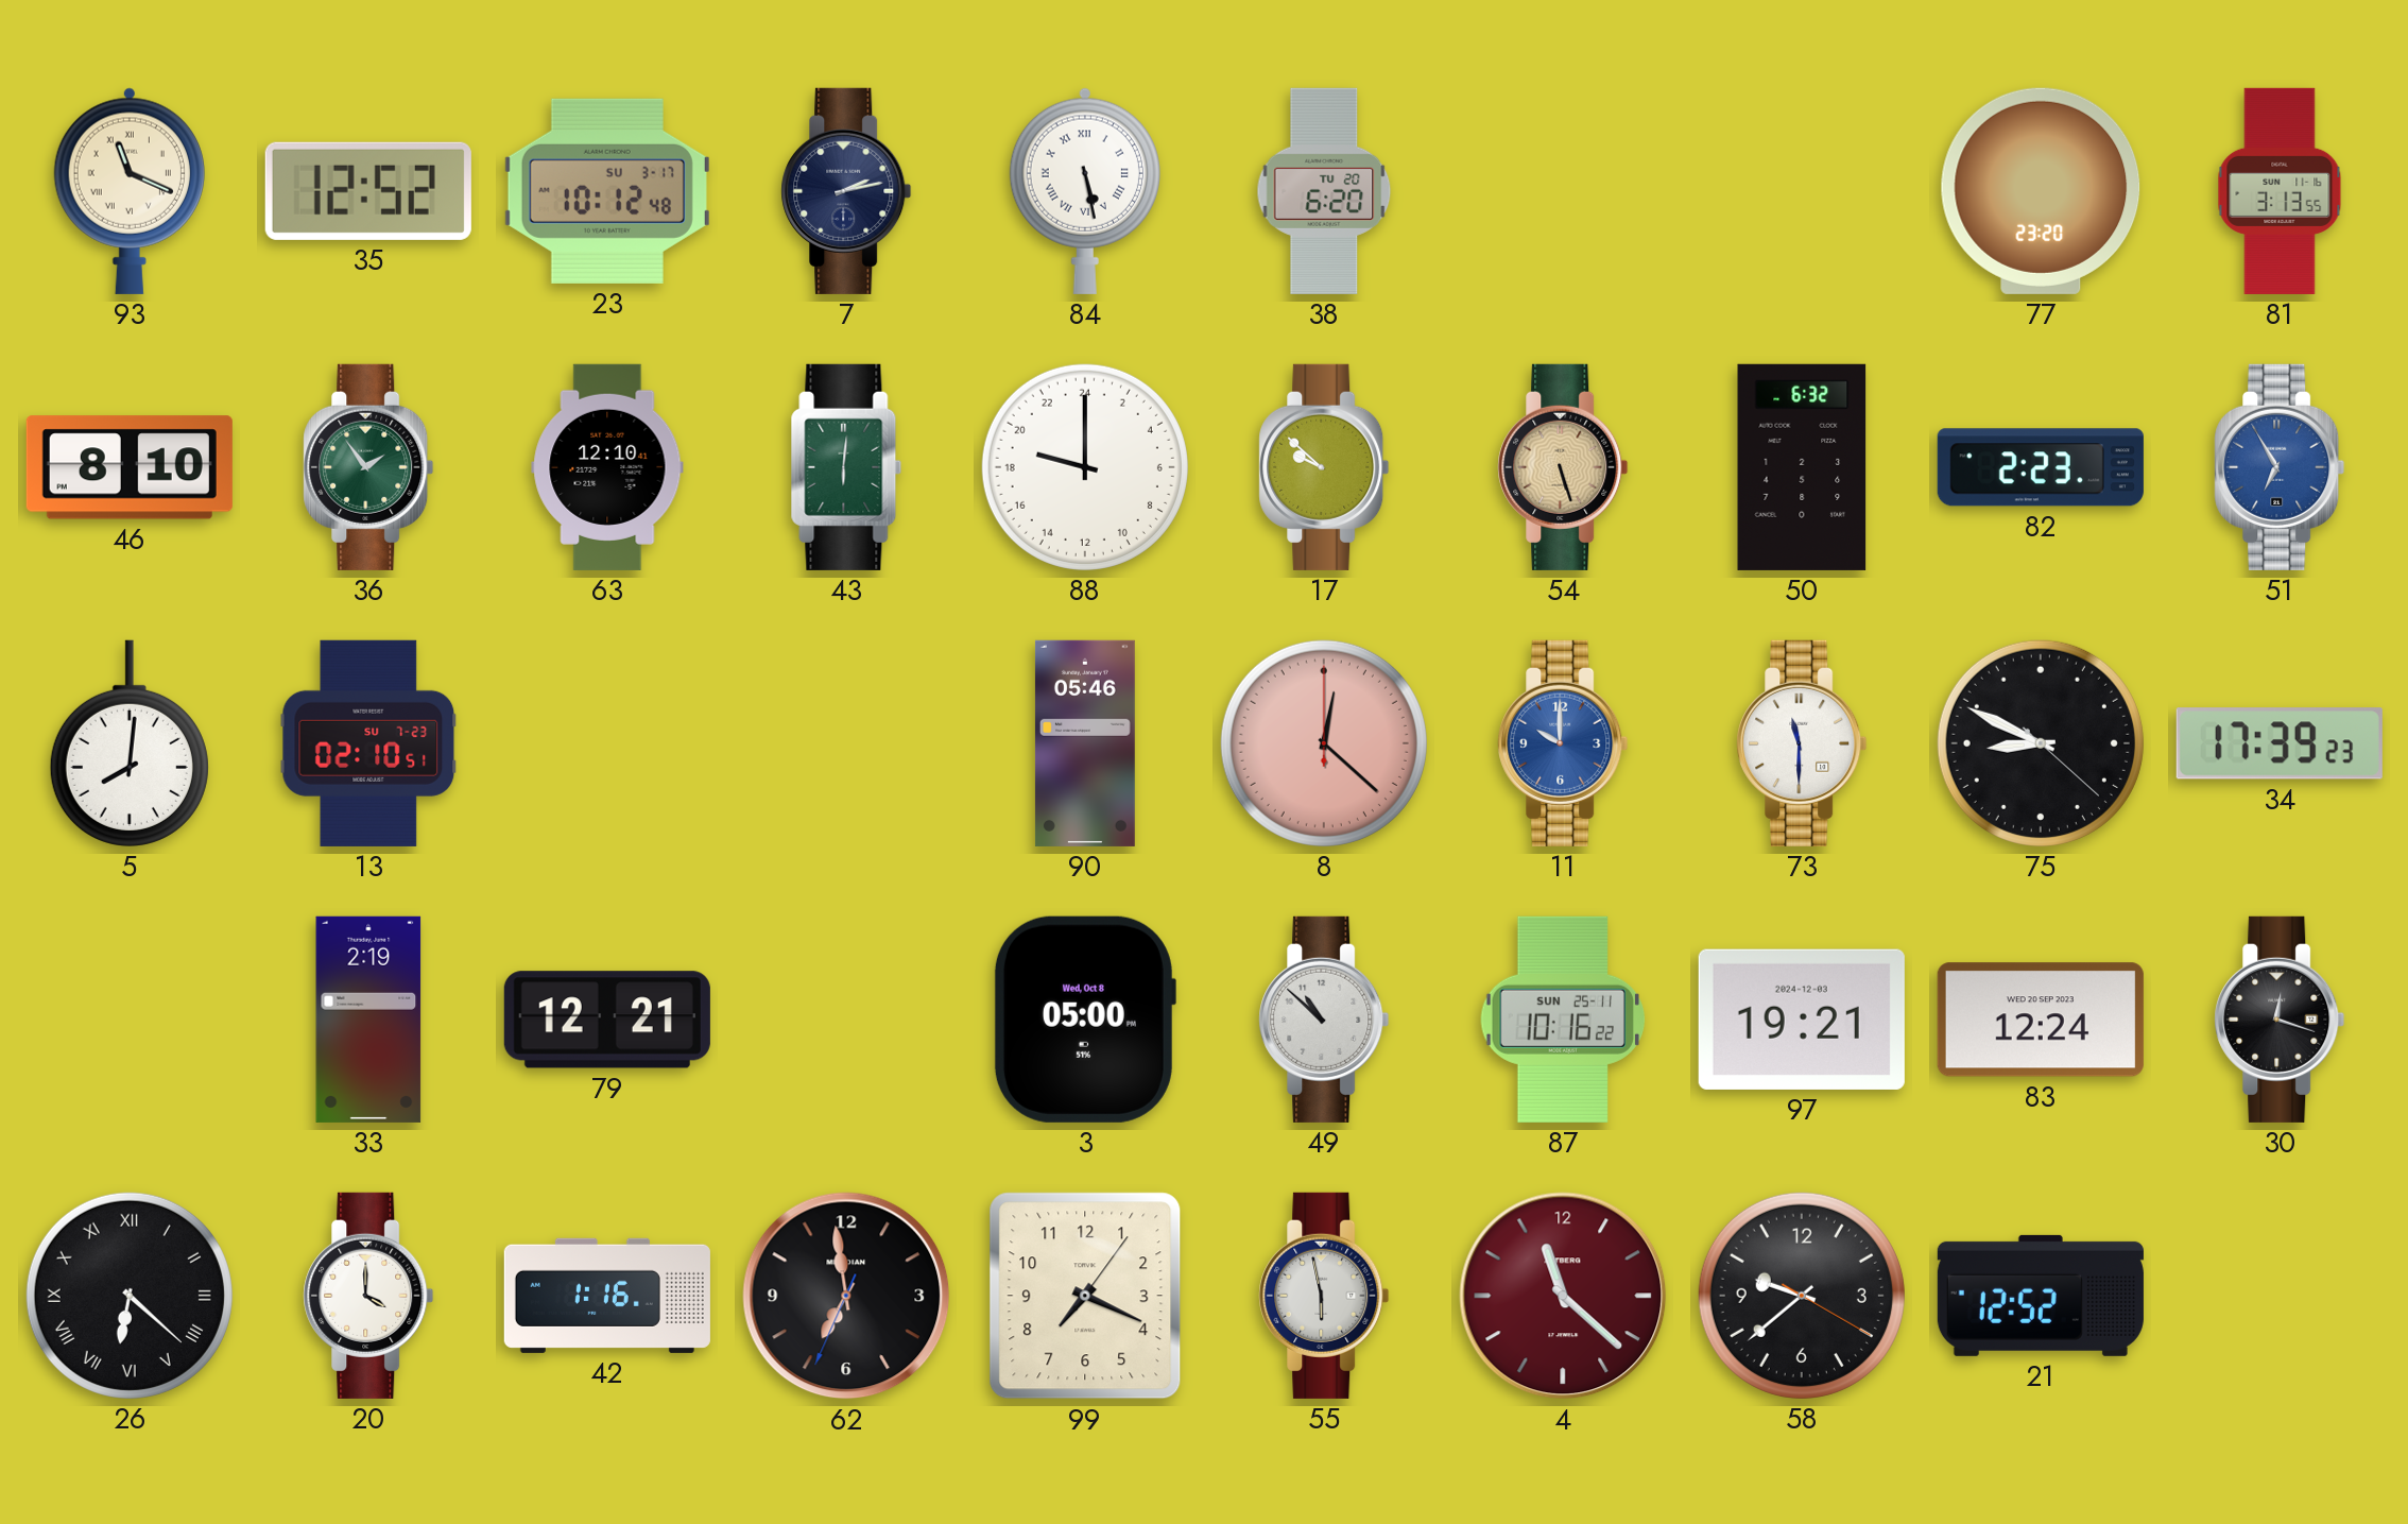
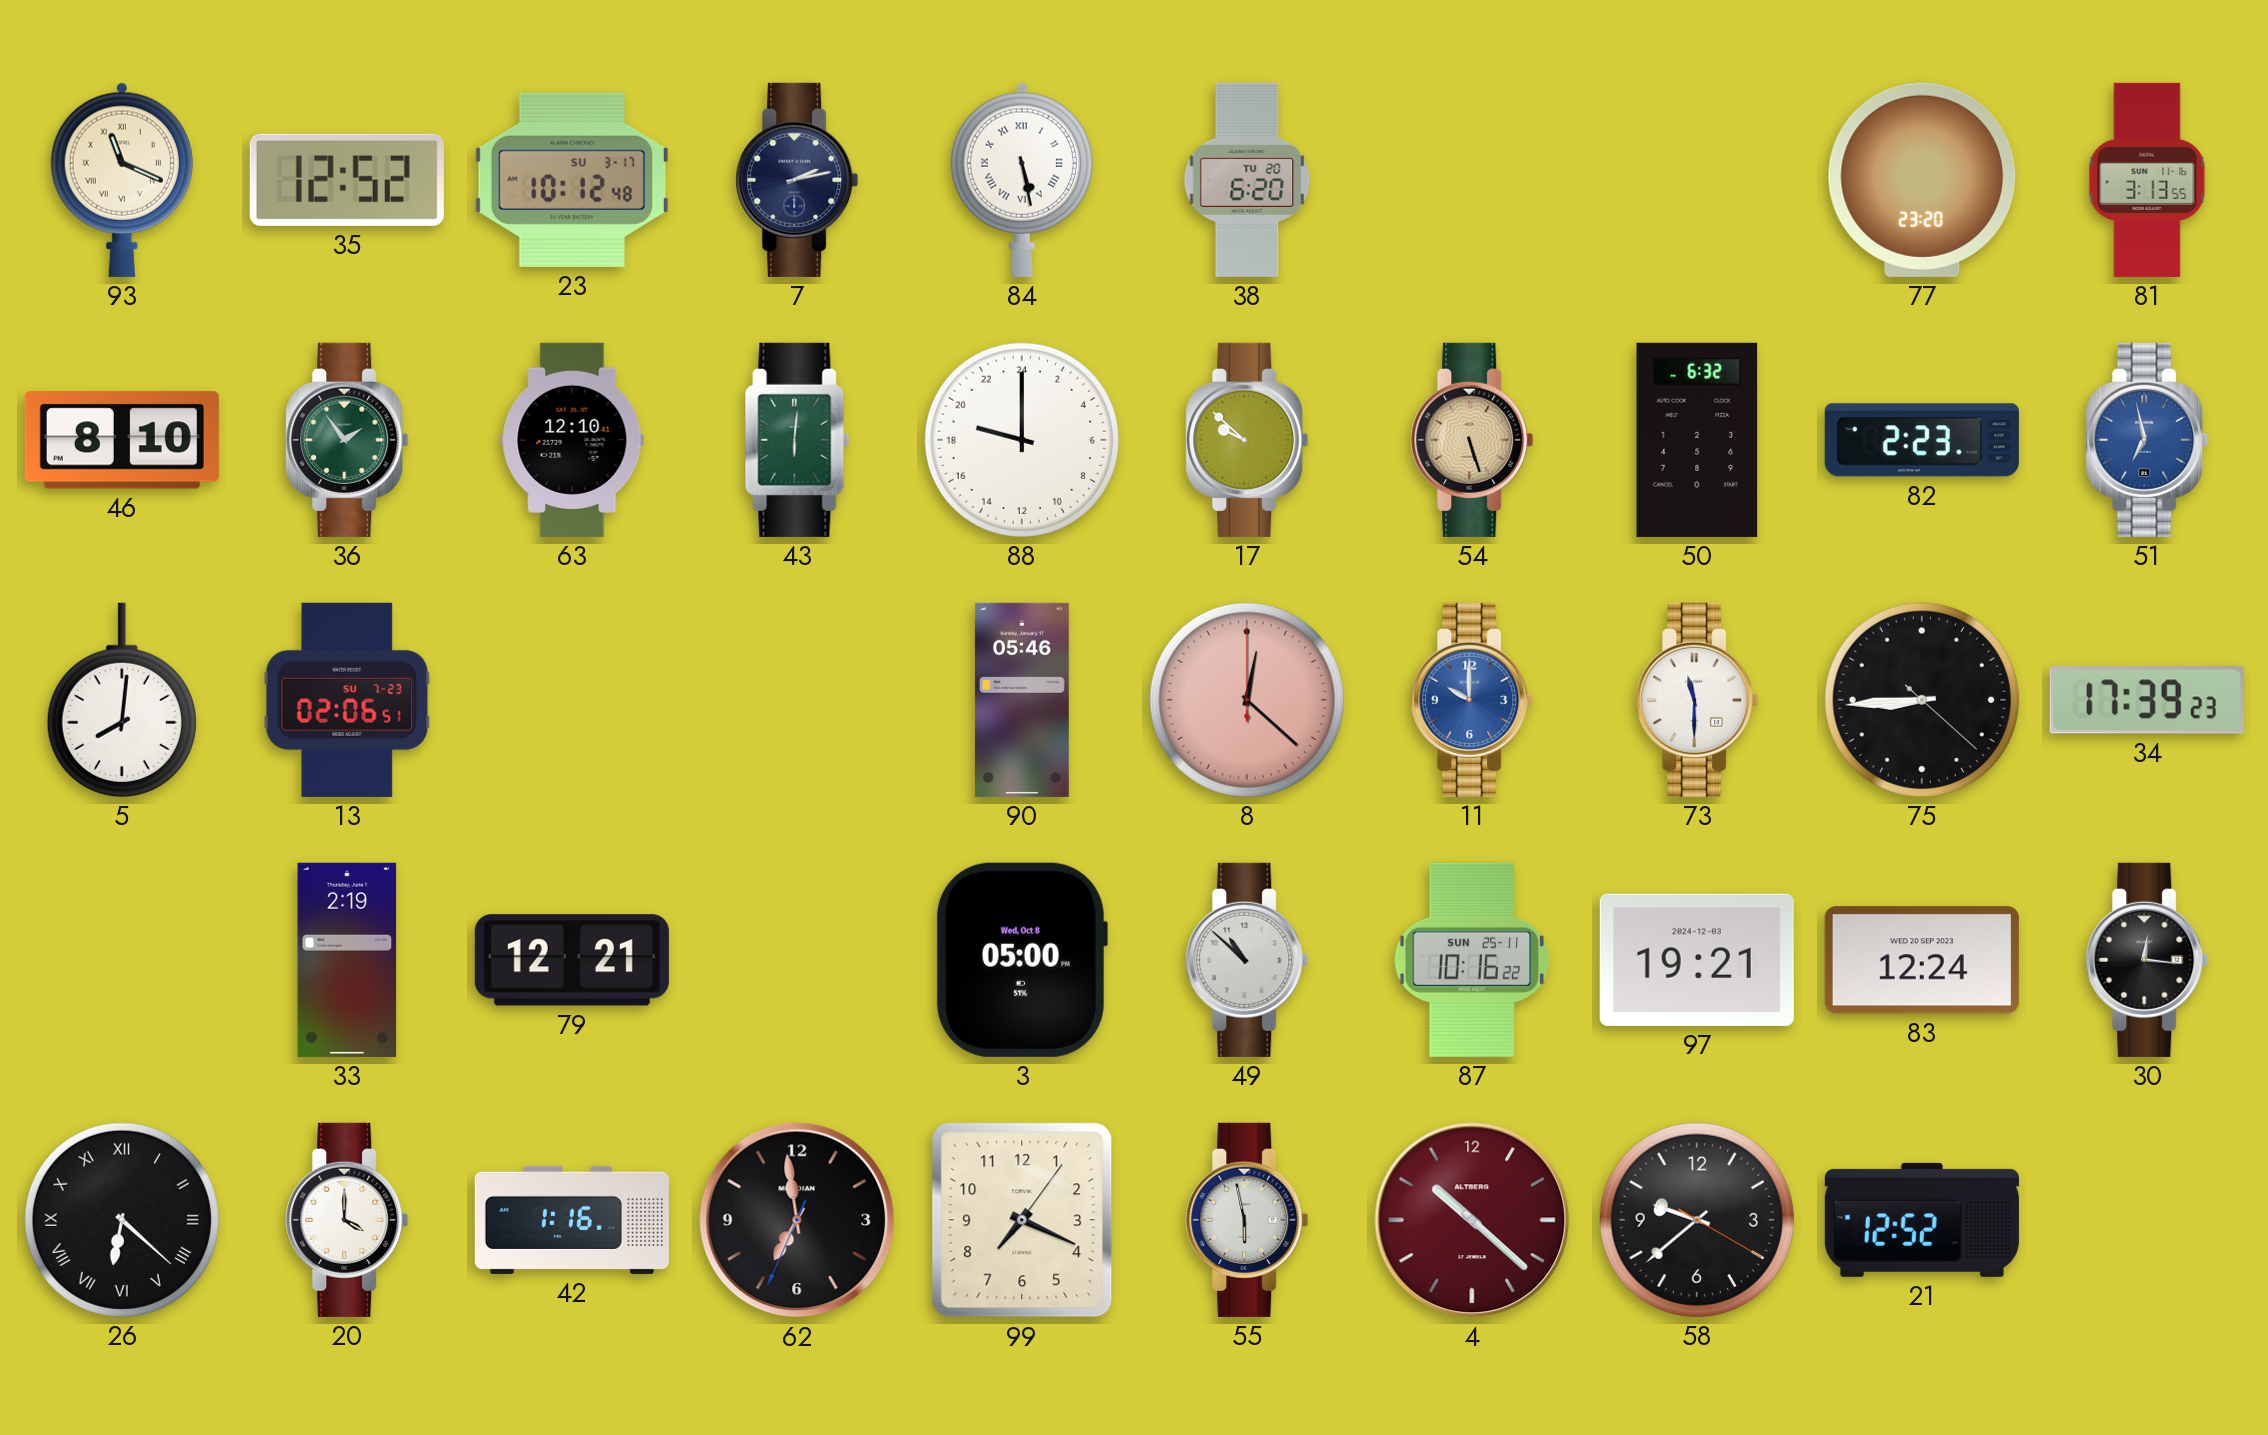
51: 6:55 -> 6:58 (2147, 440)
13: 02:10 -> 02:06 (347, 700)
75: 8:49 -> 8:44 (1922, 700)
30: 12:18 -> 12:16 (2147, 960)
4: 11:22 -> 10:22 (1472, 1220)
